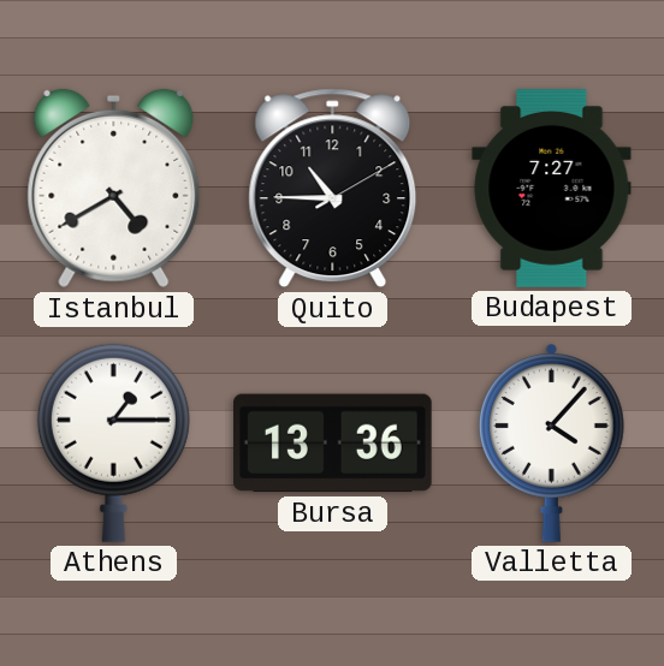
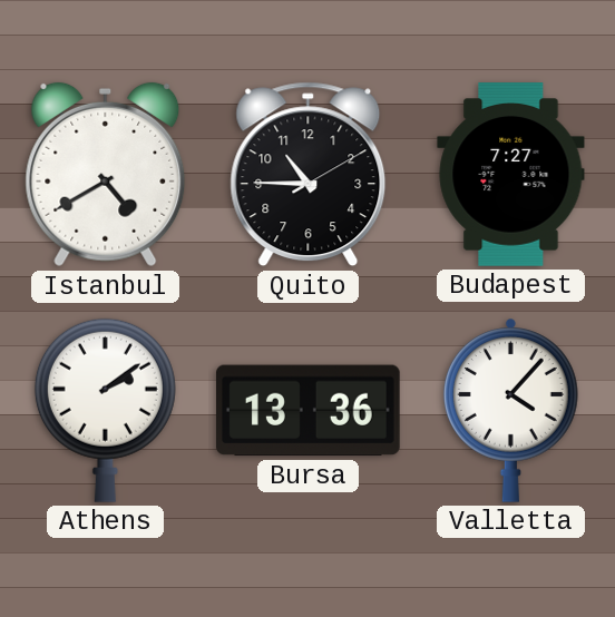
Athens: 1:15 -> 2:09 (105, 410)
